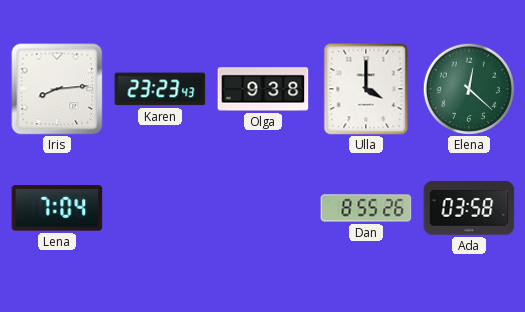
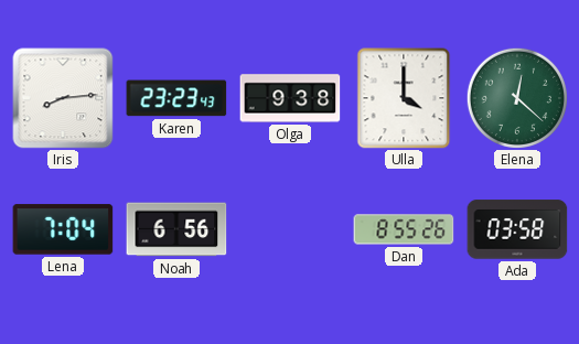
Noah: none -> 6:56 (176, 229)
